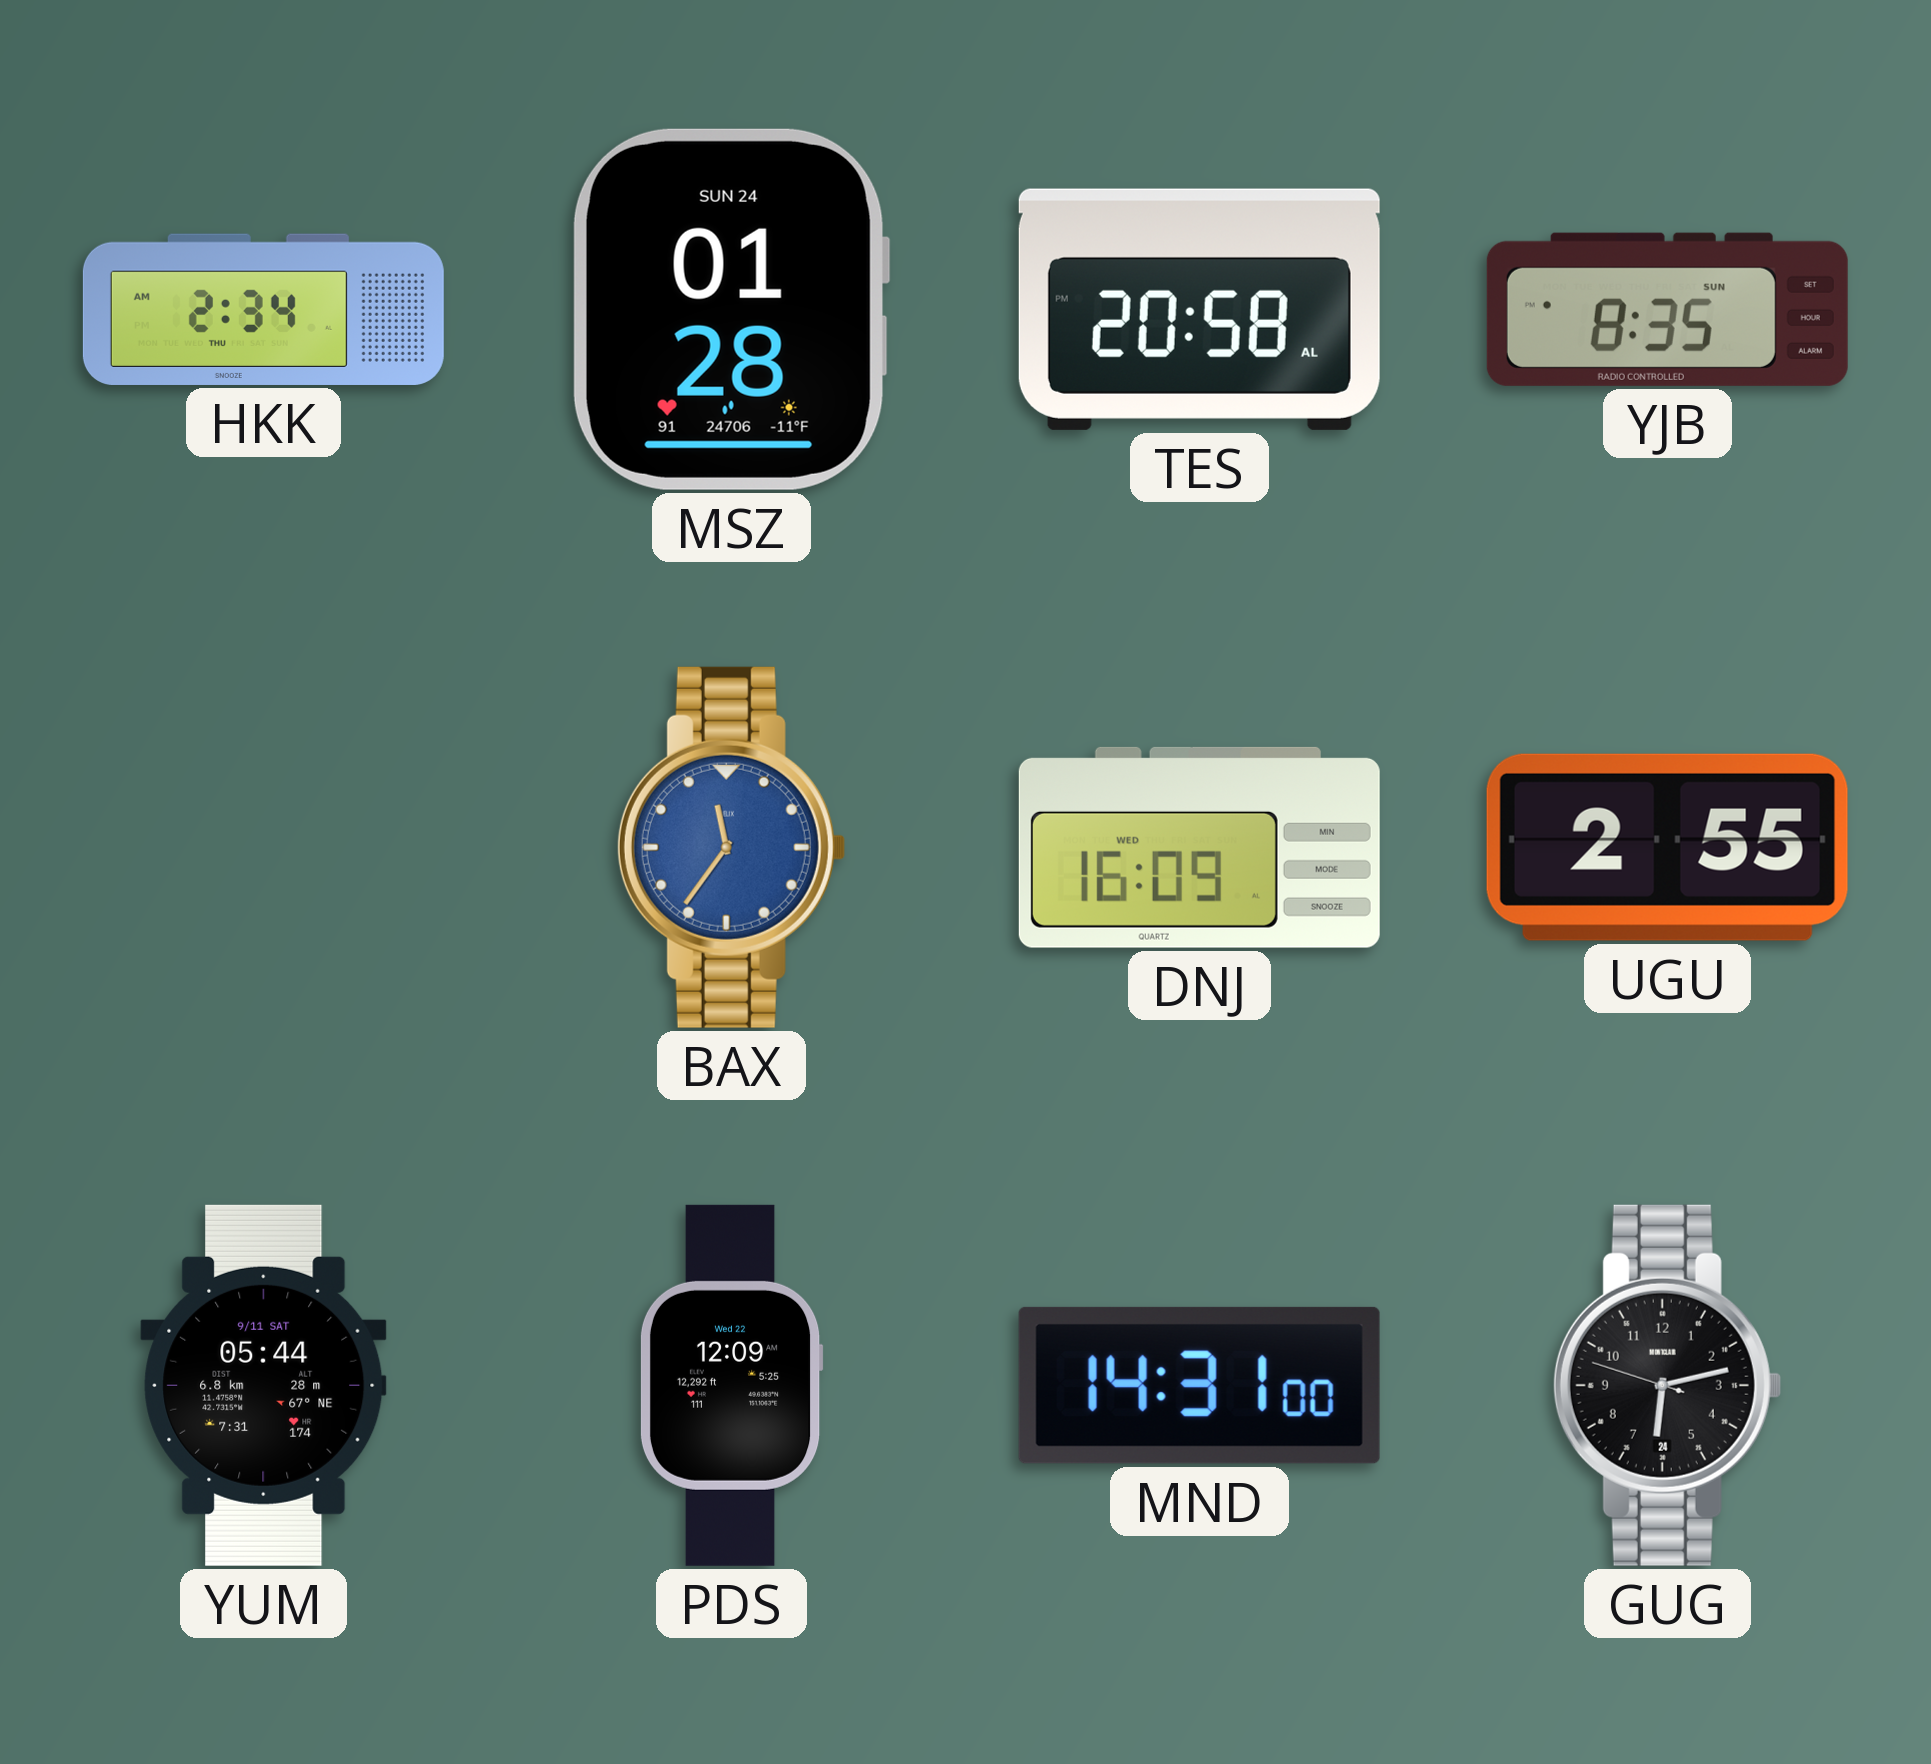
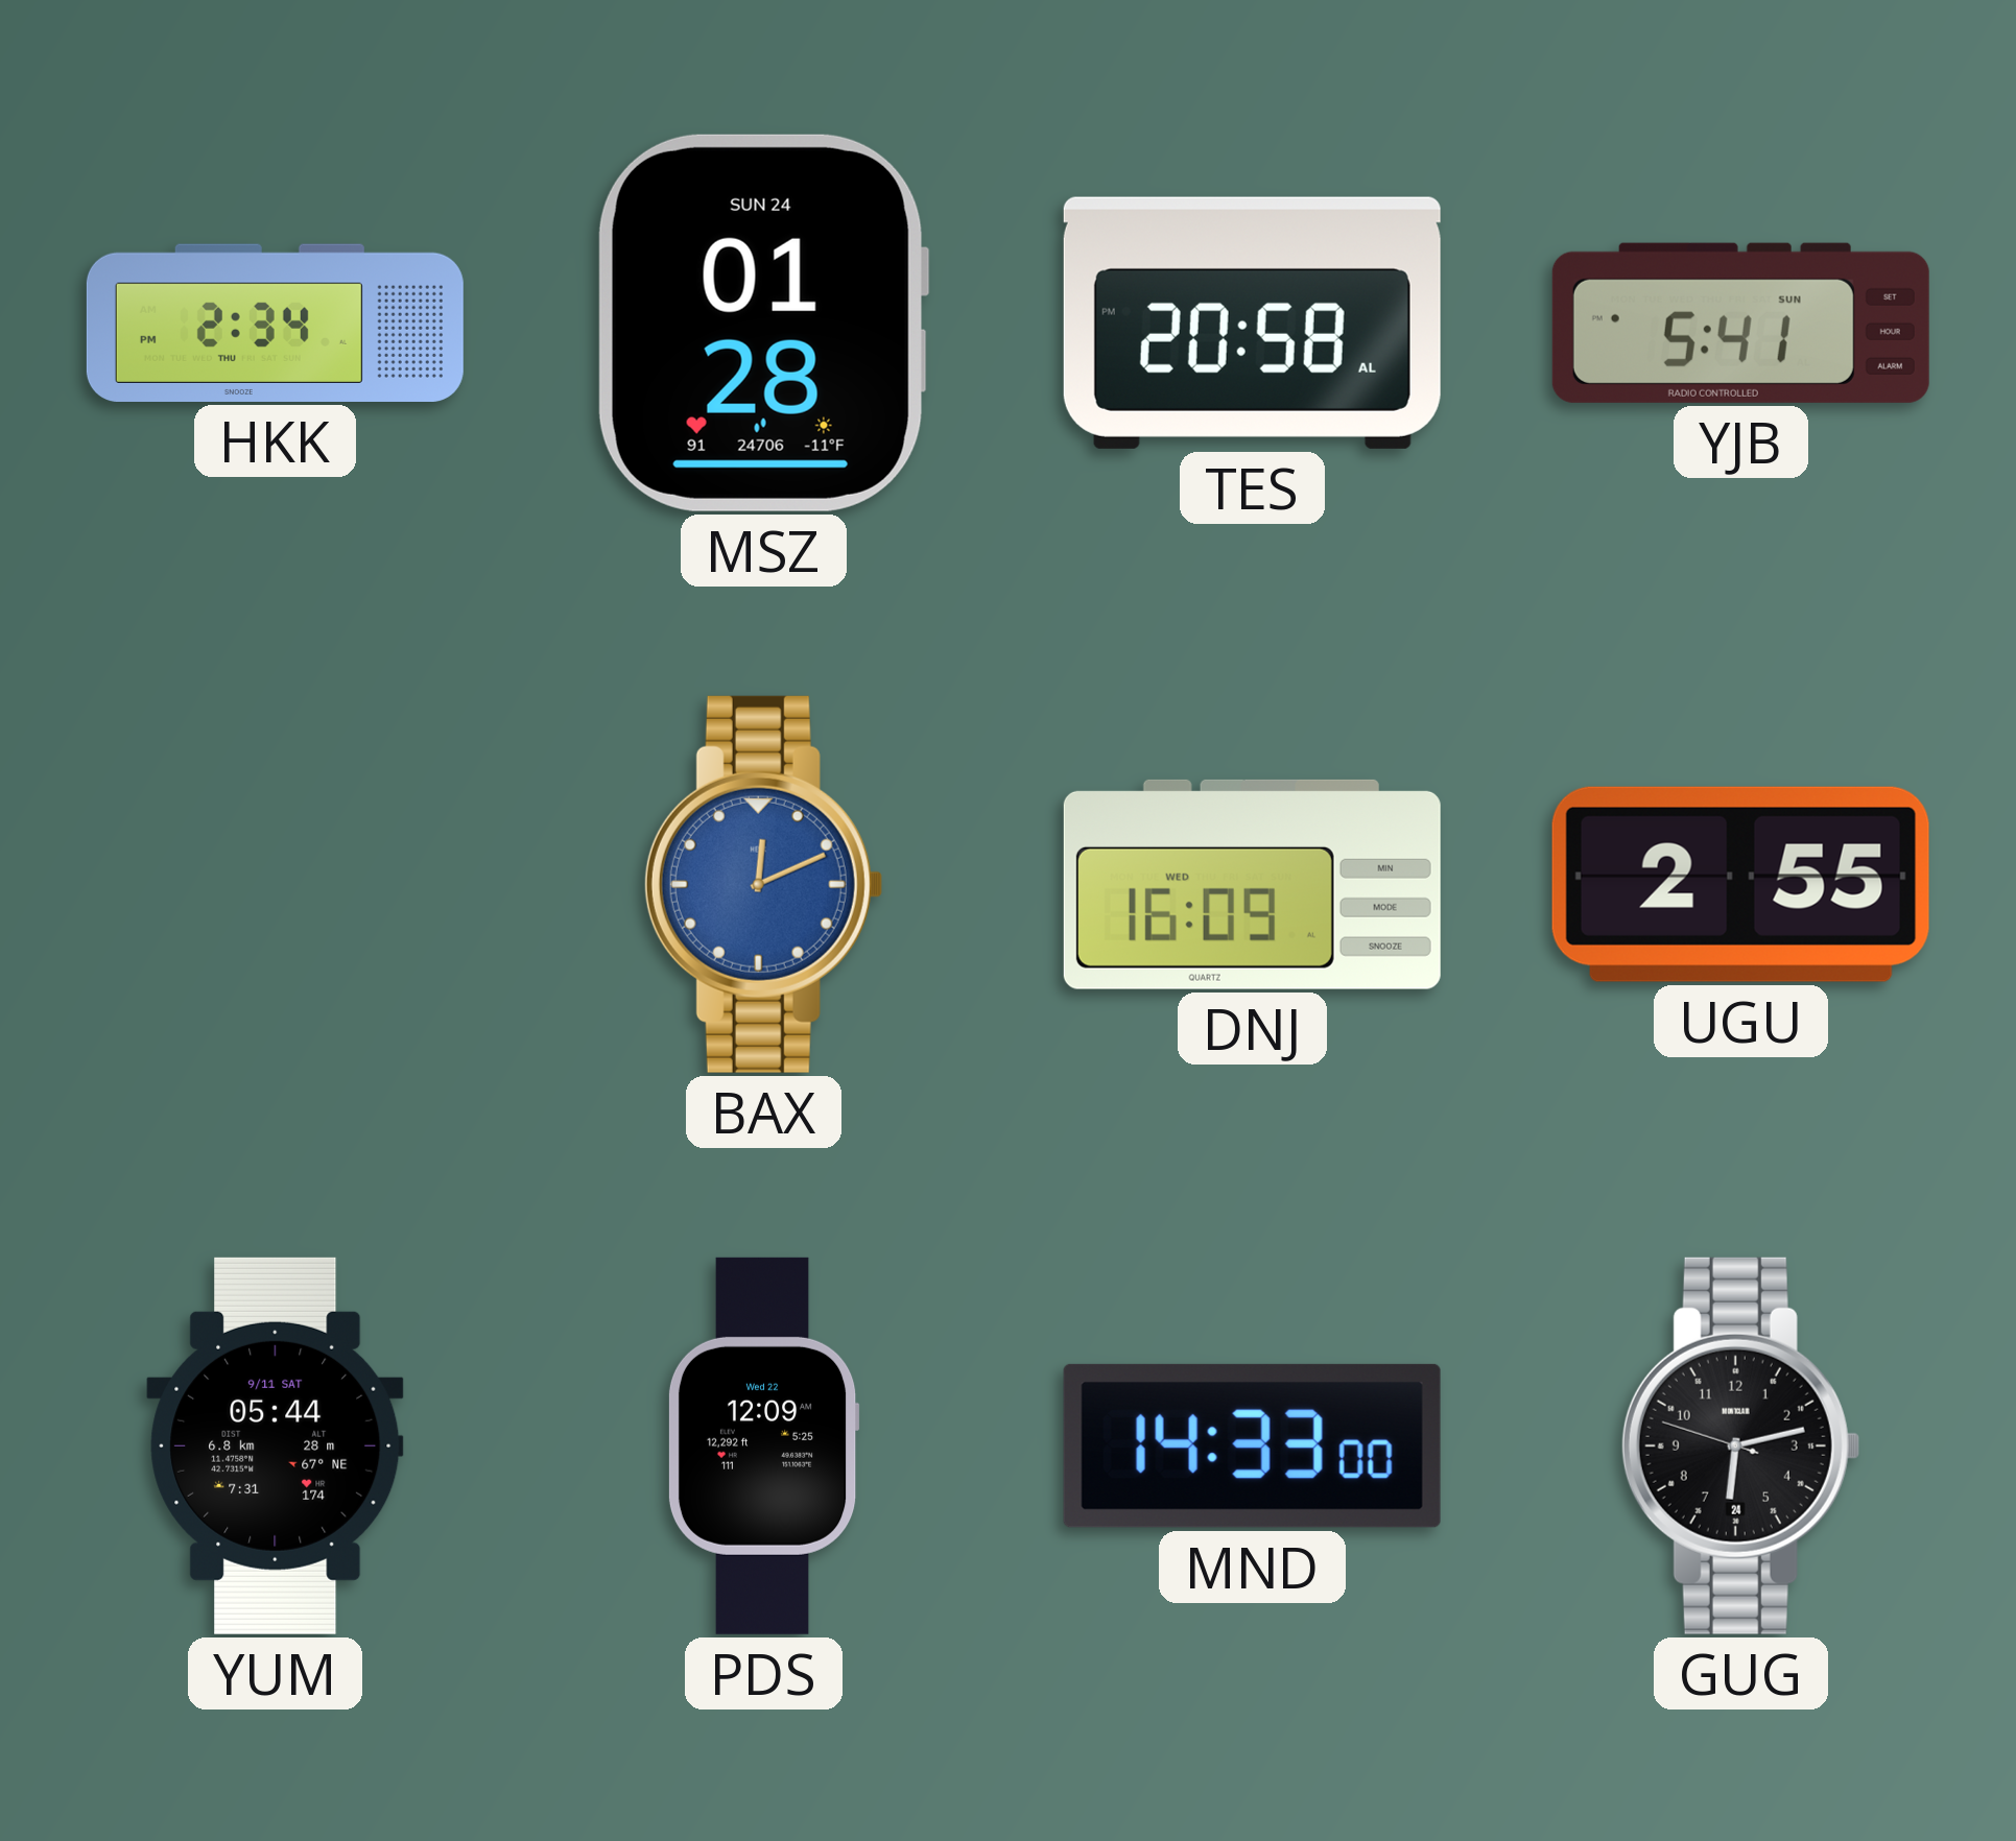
HKK: 2:34 AM -> 2:34 PM (275, 322)
YJB: 8:35 -> 5:41 (1740, 322)
BAX: 11:36 -> 12:11 (763, 884)
MND: 14:31 -> 14:33 (1252, 1445)
